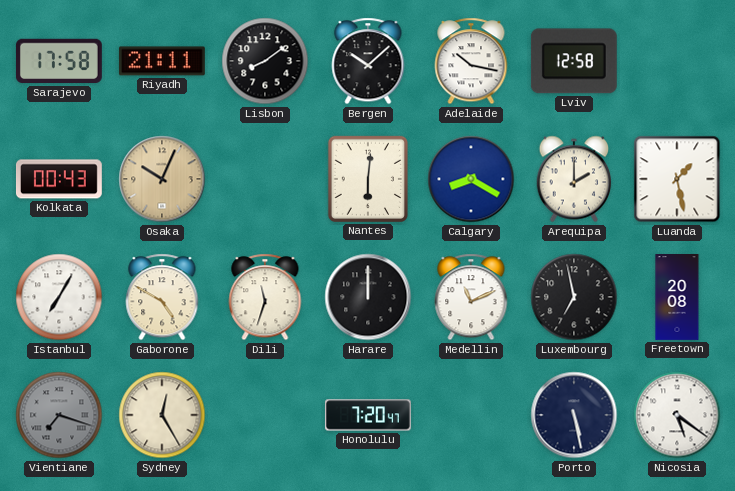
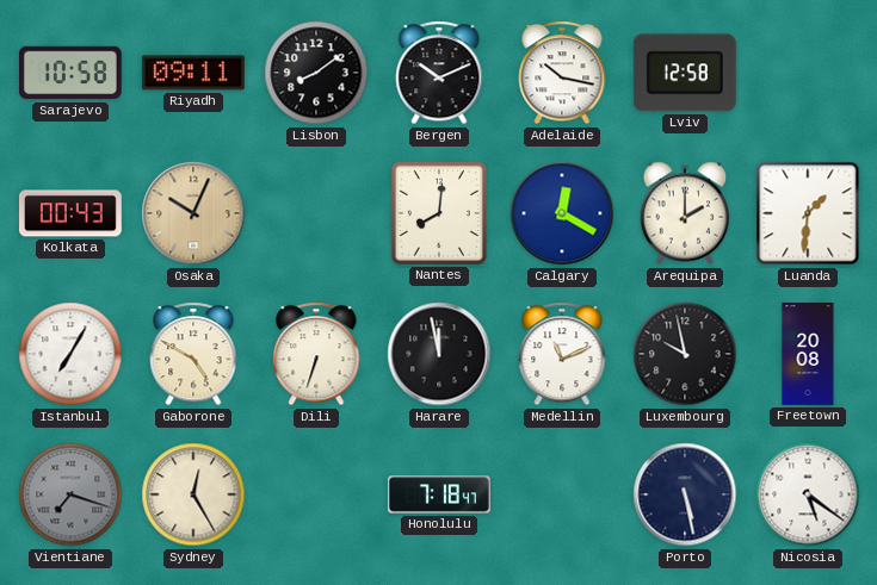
Sarajevo: 17:58 -> 10:58 (70, 73)
Riyadh: 21:11 -> 09:11 (193, 73)
Bergen: 10:08 -> 10:11 (439, 73)
Nantes: 6:01 -> 8:01 (439, 213)
Calgary: 8:20 -> 12:20 (562, 213)
Luanda: 1:28 -> 1:31 (808, 213)
Dili: 11:33 -> 6:33 (316, 354)
Harare: 12:00 -> 11:58 (439, 354)
Luxembourg: 6:58 -> 9:58 (685, 354)
Honolulu: 7:20 -> 7:18 (439, 494)
